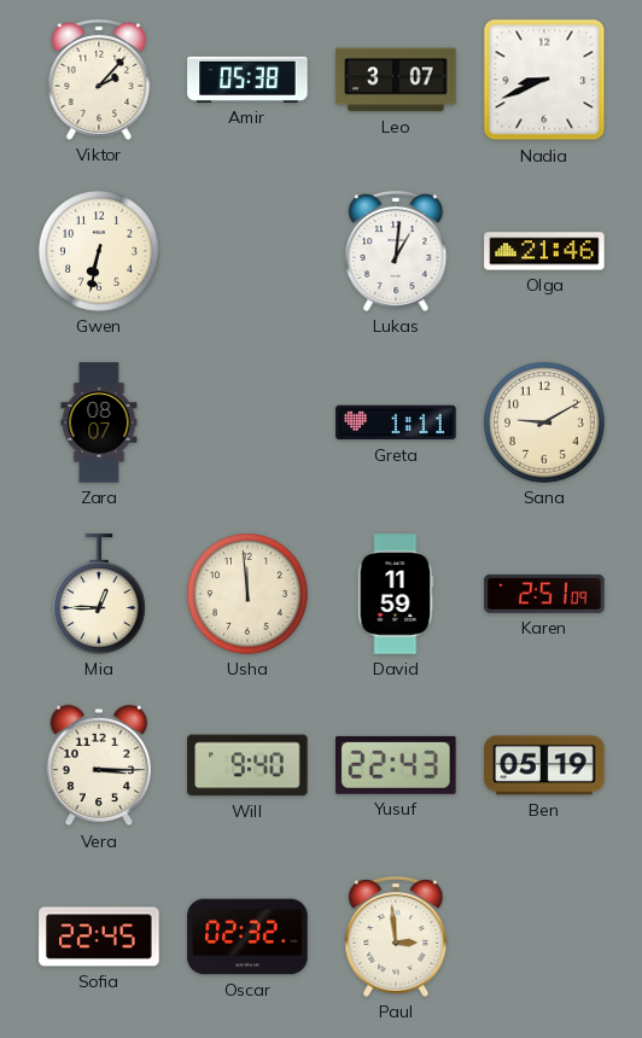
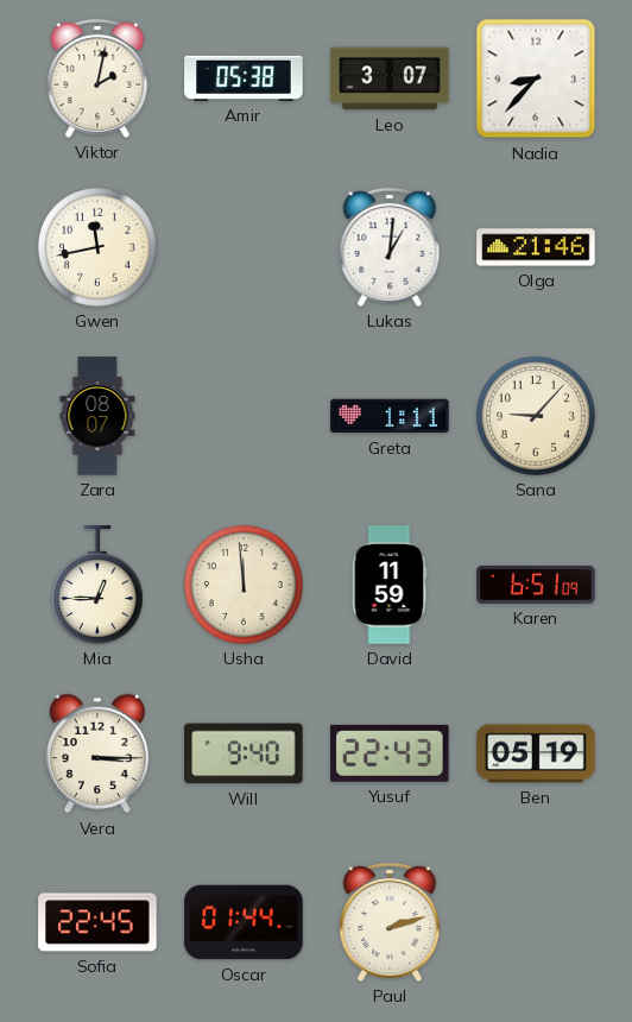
Viktor: 2:07 -> 2:02 (97, 78)
Nadia: 8:41 -> 8:37 (536, 78)
Gwen: 6:32 -> 11:43 (99, 248)
Sana: 9:10 -> 9:07 (537, 417)
Karen: 2:51 -> 6:51 (536, 585)
Oscar: 02:32 -> 01:44 (244, 922)
Paul: 2:59 -> 2:12 (390, 922)
